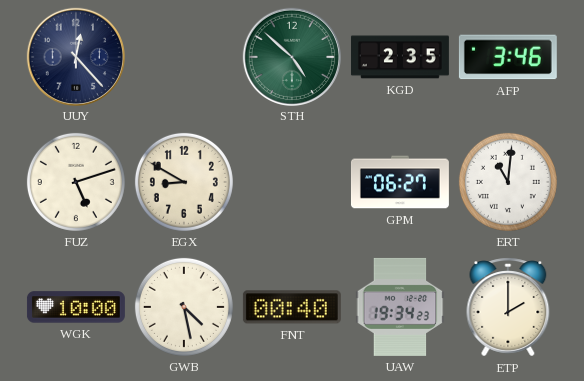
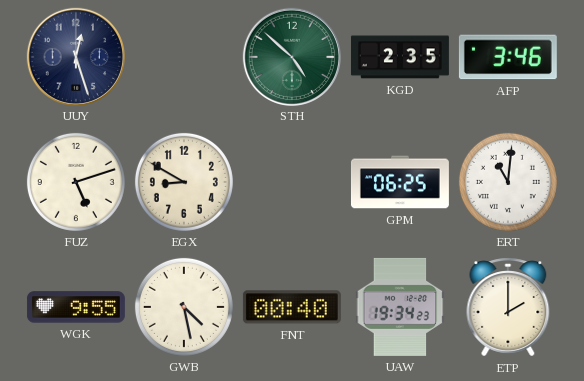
UUY: 12:23 -> 12:27 (75, 56)
GPM: 06:27 -> 06:25 (400, 182)
WGK: 10:00 -> 9:55 (76, 307)
